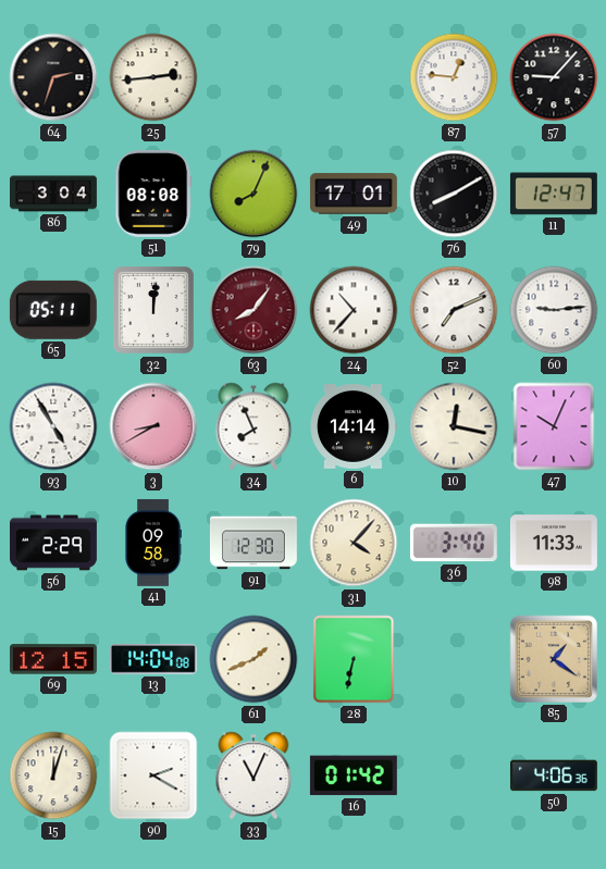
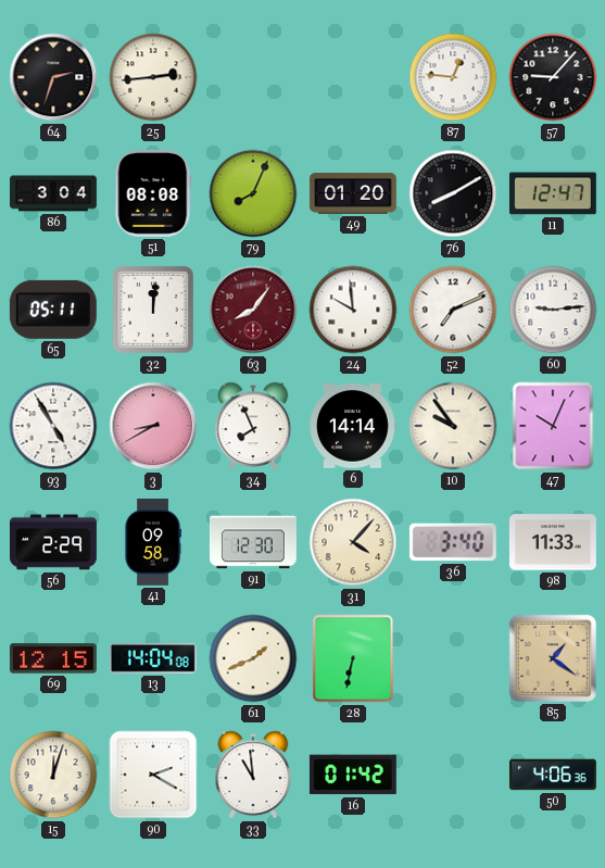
49: 17:01 -> 01:20 (353, 193)
24: 10:37 -> 9:59 (353, 310)
10: 12:17 -> 9:54 (453, 426)
33: 11:04 -> 10:59 (253, 775)
